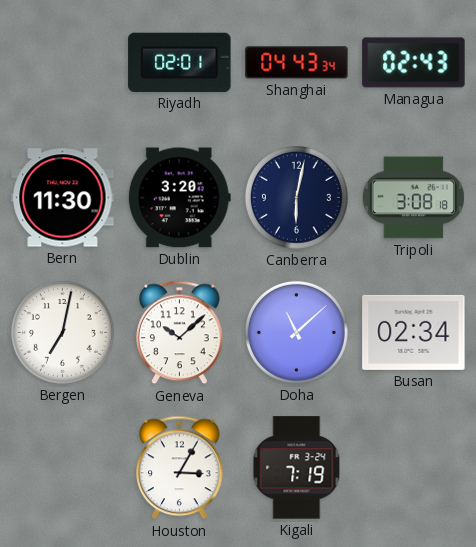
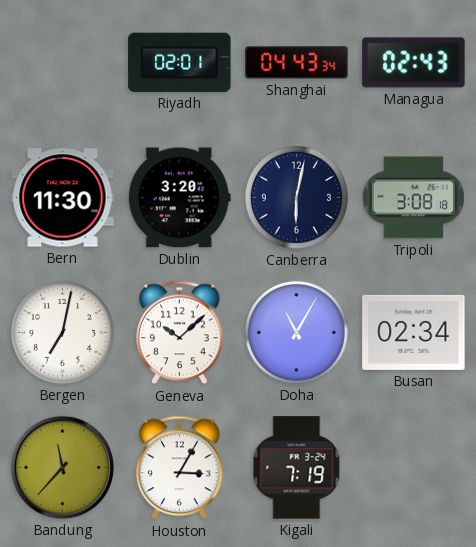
Doha: 11:08 -> 11:05 (296, 332)
Bandung: none -> 11:37 (62, 467)
